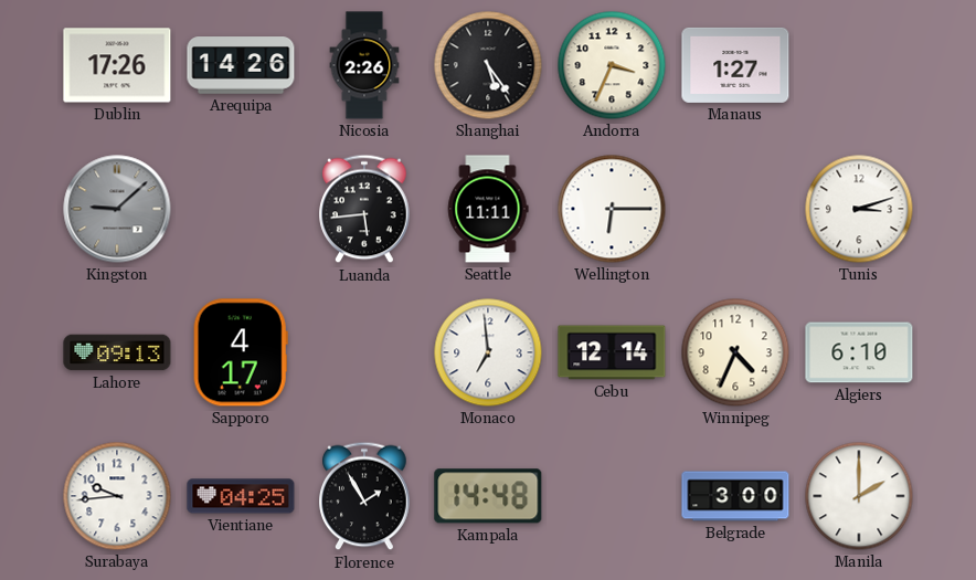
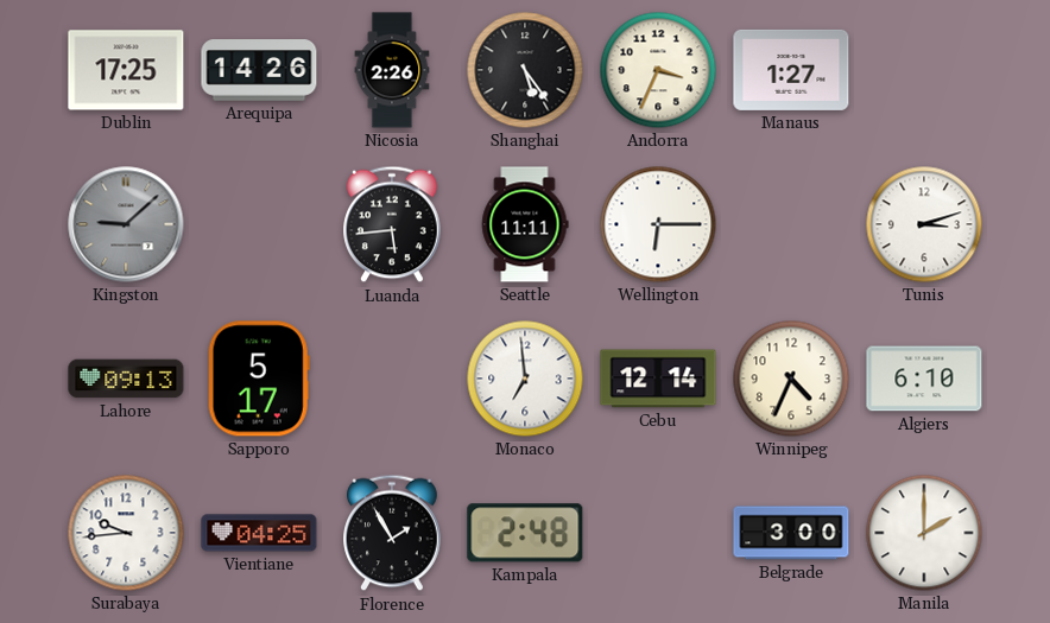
Dublin: 17:26 -> 17:25 (126, 70)
Sapporo: 4:17 -> 5:17 (259, 379)
Kampala: 14:48 -> 2:48 (525, 533)
